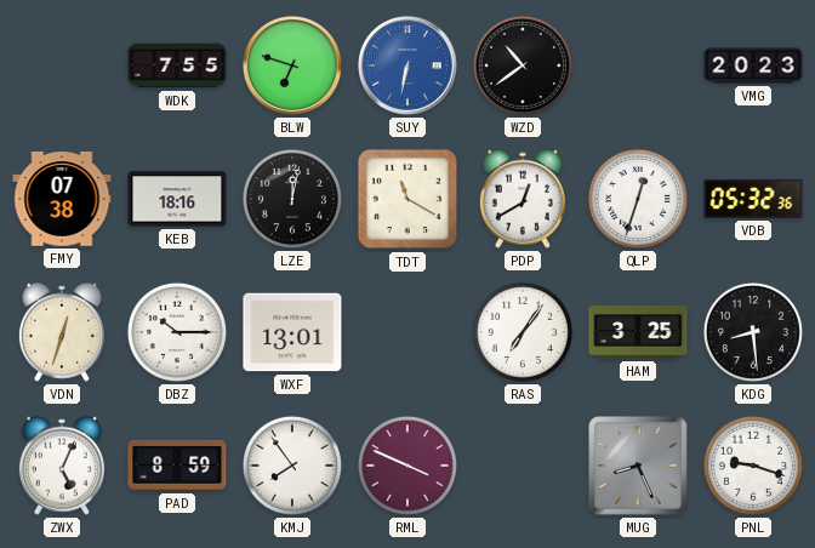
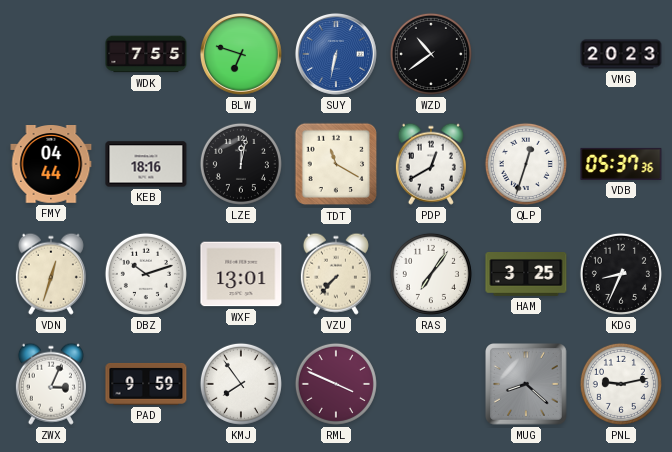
FMY: 07:38 -> 04:44 (51, 165)
VDB: 05:32 -> 05:37 (621, 164)
DBZ: 10:15 -> 10:12 (146, 274)
VZU: none -> 7:37 (336, 274)
KDG: 8:29 -> 8:34 (621, 274)
ZWX: 5:04 -> 3:04 (51, 384)
PAD: 8:59 -> 9:59 (146, 384)
MUG: 8:26 -> 8:22 (527, 385)
PNL: 9:18 -> 9:13 (621, 384)
